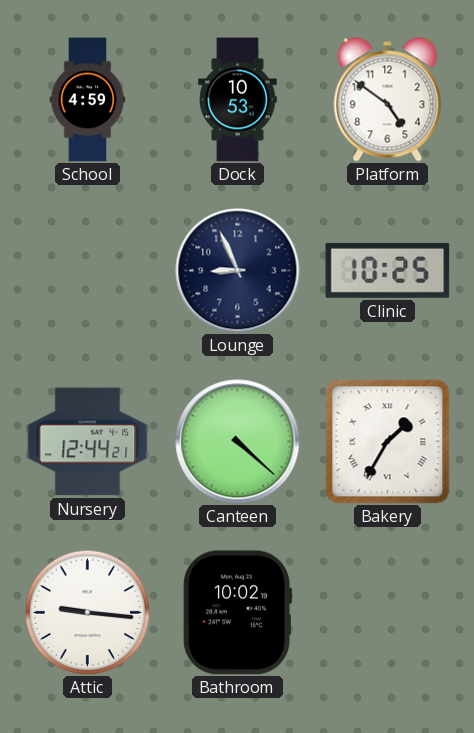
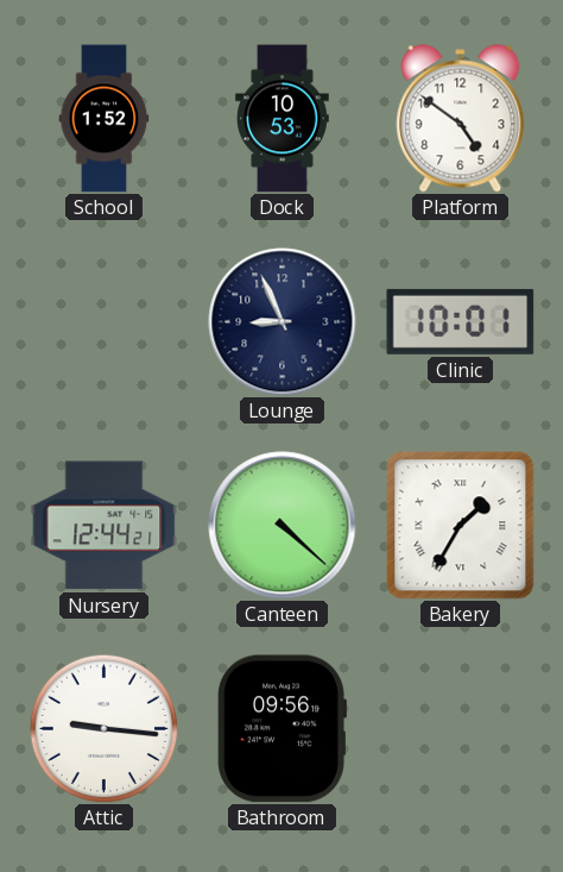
School: 4:59 -> 1:52 (105, 119)
Clinic: 10:25 -> 10:01 (461, 321)
Bathroom: 10:02 -> 09:56 (281, 729)
